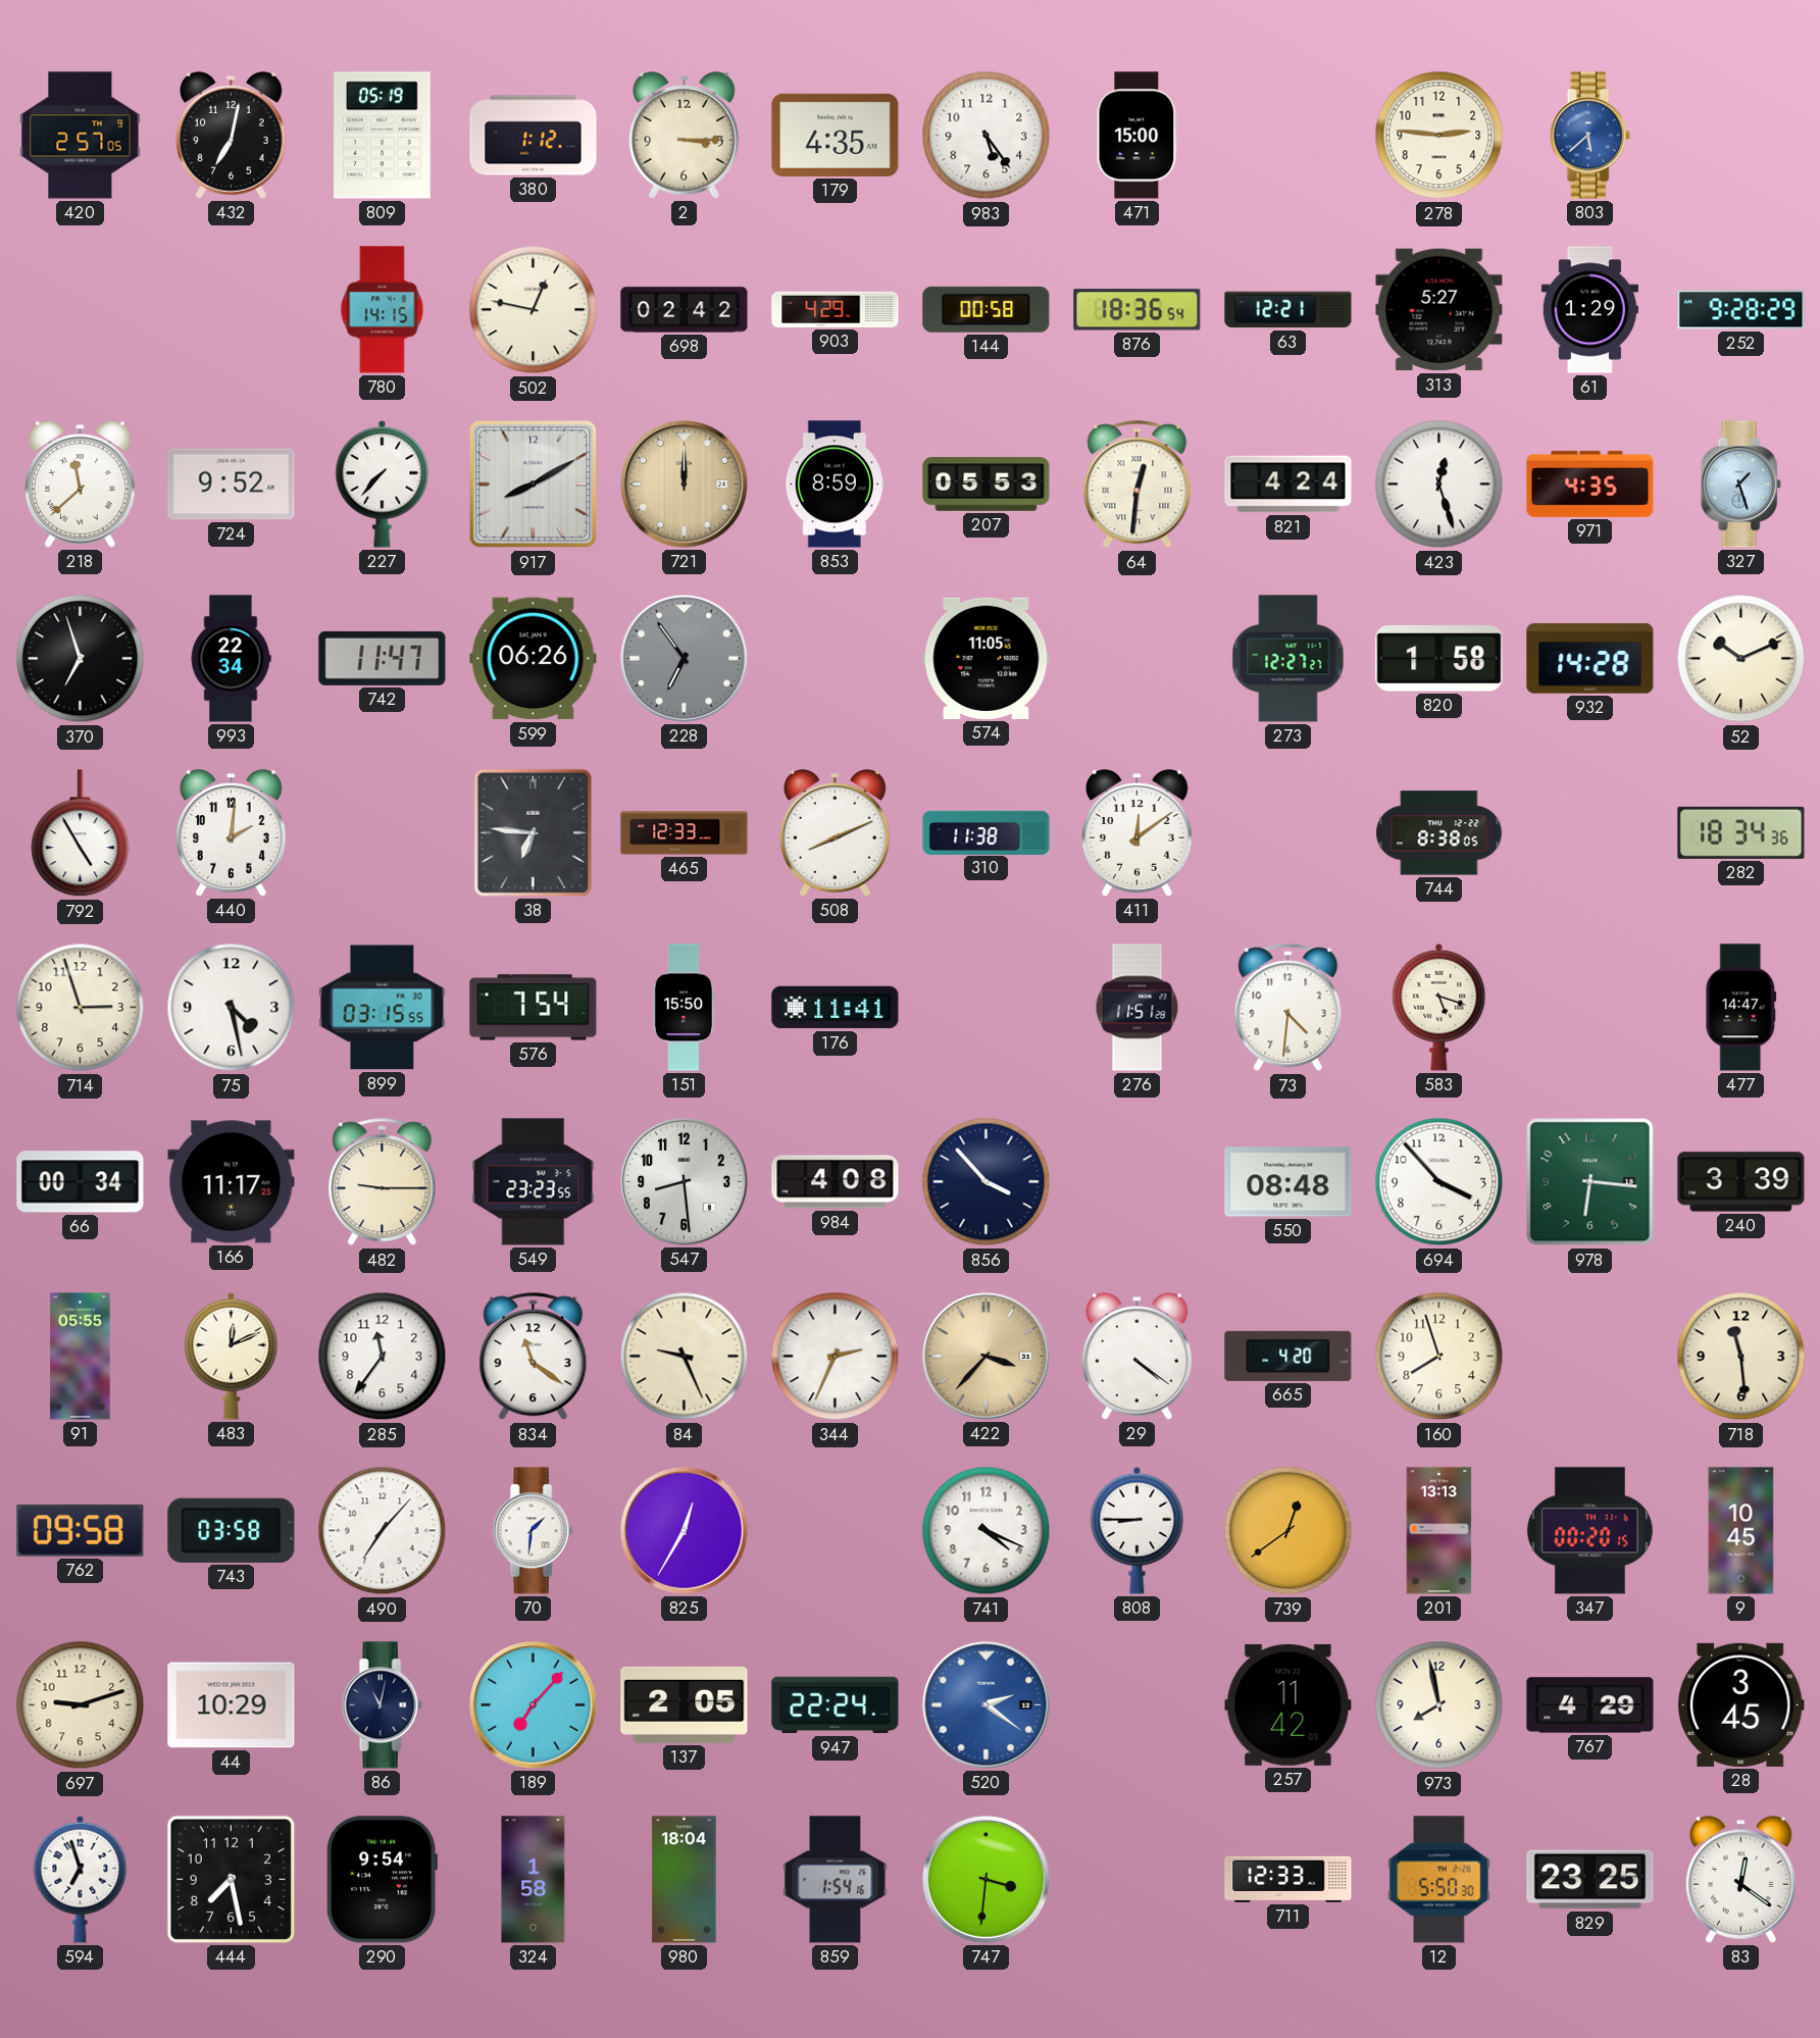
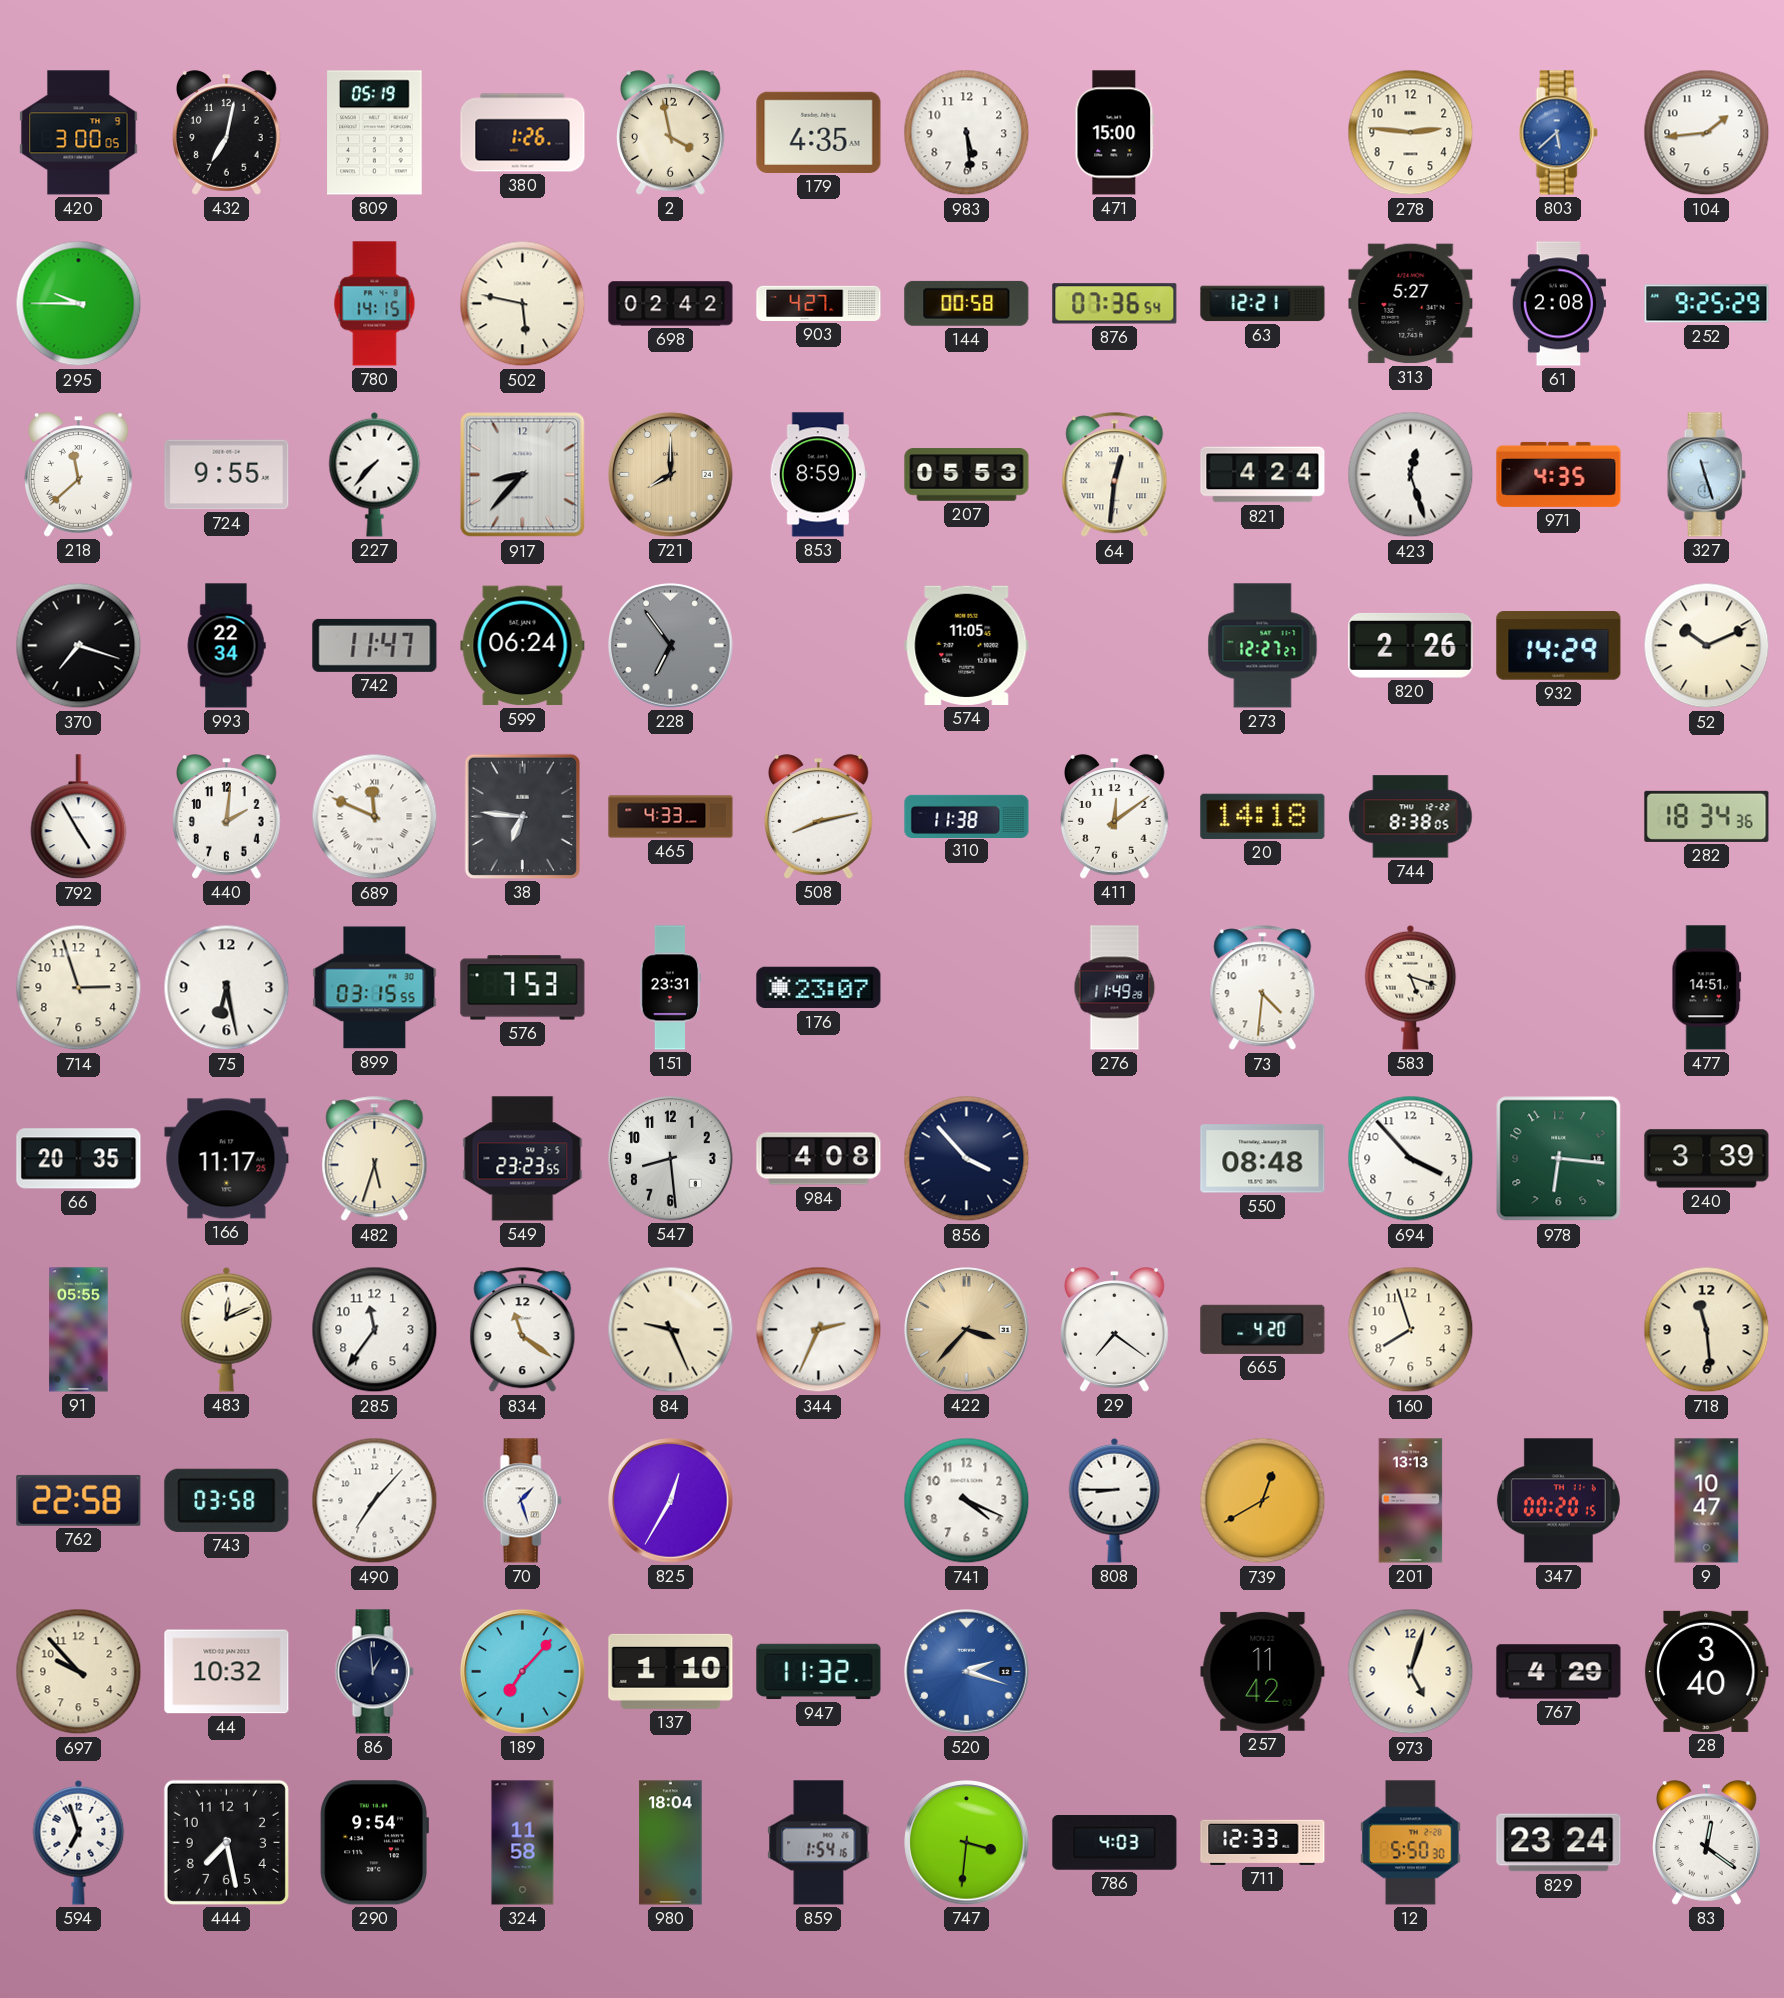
420: 2:57 -> 3:00 (79, 133)
380: 1:12 -> 1:26 (523, 133)
2: 3:15 -> 3:58 (671, 133)
983: 5:24 -> 5:29 (967, 133)
104: none -> 1:44 (1707, 133)
295: none -> 9:45 (79, 304)
502: 12:47 -> 5:47 (523, 304)
903: 4:29 -> 4:27 (819, 303)
876: 18:36 -> 07:36 (1115, 304)
61: 1:29 -> 2:08 (1558, 304)
252: 9:28 -> 9:25 (1707, 304)
724: 9:52 -> 9:55 (227, 475)
917: 8:10 -> 8:37 (523, 475)
721: 12:00 -> 8:00 (671, 475)
327: 1:27 -> 11:27 (1706, 475)
370: 6:57 -> 7:18 (79, 646)
599: 06:26 -> 06:24 (523, 646)
820: 1:58 -> 2:26 (1411, 645)
932: 14:28 -> 14:29 (1559, 646)
689: none -> 11:49 (375, 817)
465: 12:33 -> 4:33 (671, 817)
508: 8:11 -> 8:13 (819, 817)
20: none -> 14:18 (1263, 816)
75: 4:28 -> 6:28 (227, 988)
576: 7:54 -> 7:53 (523, 988)
151: 15:50 -> 23:31 (671, 988)
176: 11:41 -> 23:07 (819, 988)
276: 11:51 -> 11:49 (1115, 988)
477: 14:47 -> 14:51 (1707, 988)
66: 00:34 -> 20:35 (79, 1159)
482: 9:15 -> 5:33 (375, 1159)
29: 4:21 -> 7:21 (1115, 1330)
762: 09:58 -> 22:58 (79, 1500)
70: 1:31 -> 1:27 (522, 1501)
739: 12:39 -> 12:40 (1263, 1501)
9: 10:45 -> 10:47 (1707, 1501)
697: 9:12 -> 9:53 (79, 1672)
44: 10:29 -> 10:32 (227, 1672)
86: 11:02 -> 12:59 (374, 1672)
137: 2:05 -> 1:10 (671, 1671)
947: 22:24 -> 11:32 (819, 1672)
520: 2:21 -> 2:18 (967, 1672)
973: 7:58 -> 5:03 (1411, 1672)
28: 3:45 -> 3:40 (1706, 1671)
324: 1:58 -> 11:58 (523, 1843)
786: none -> 4:03 (1115, 1843)
829: 23:25 -> 23:24 (1559, 1843)
